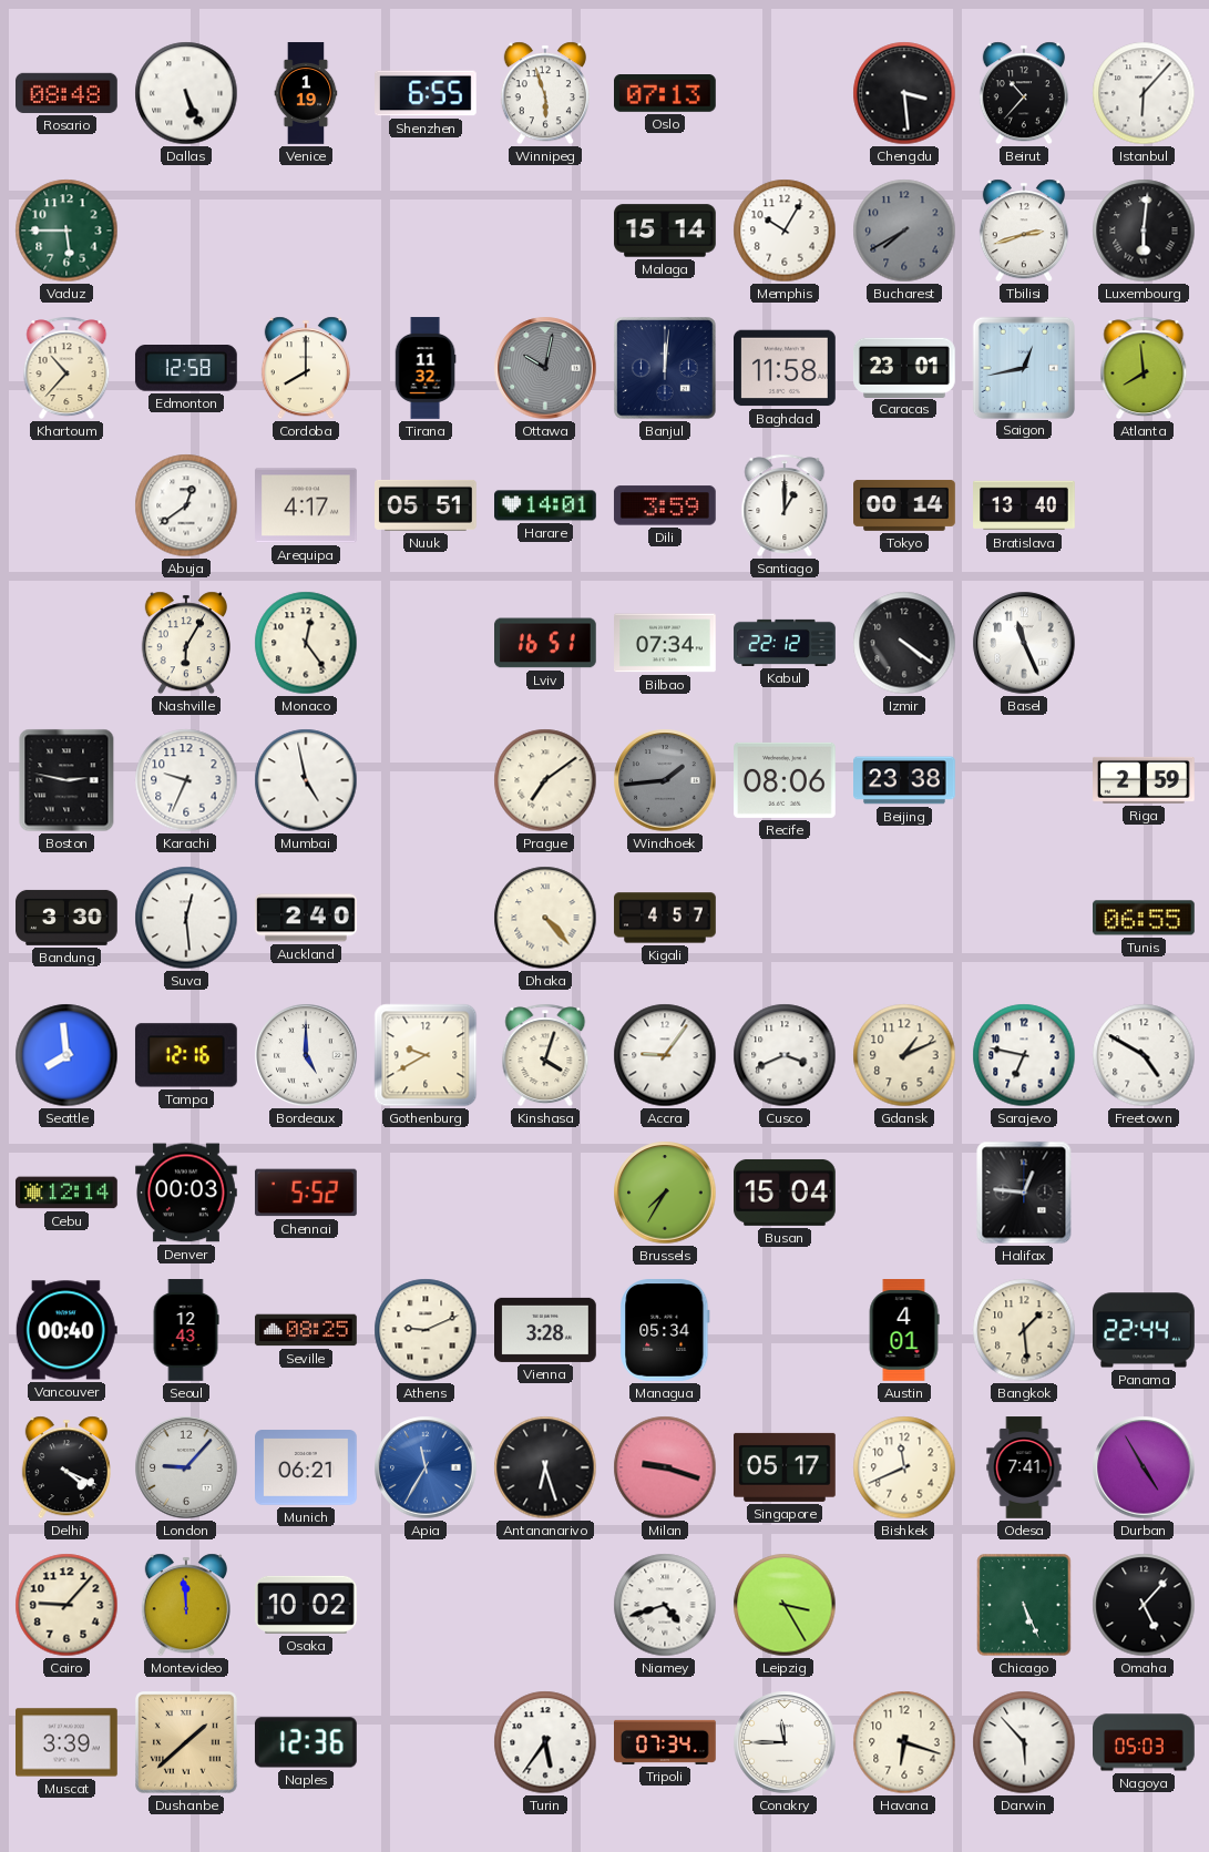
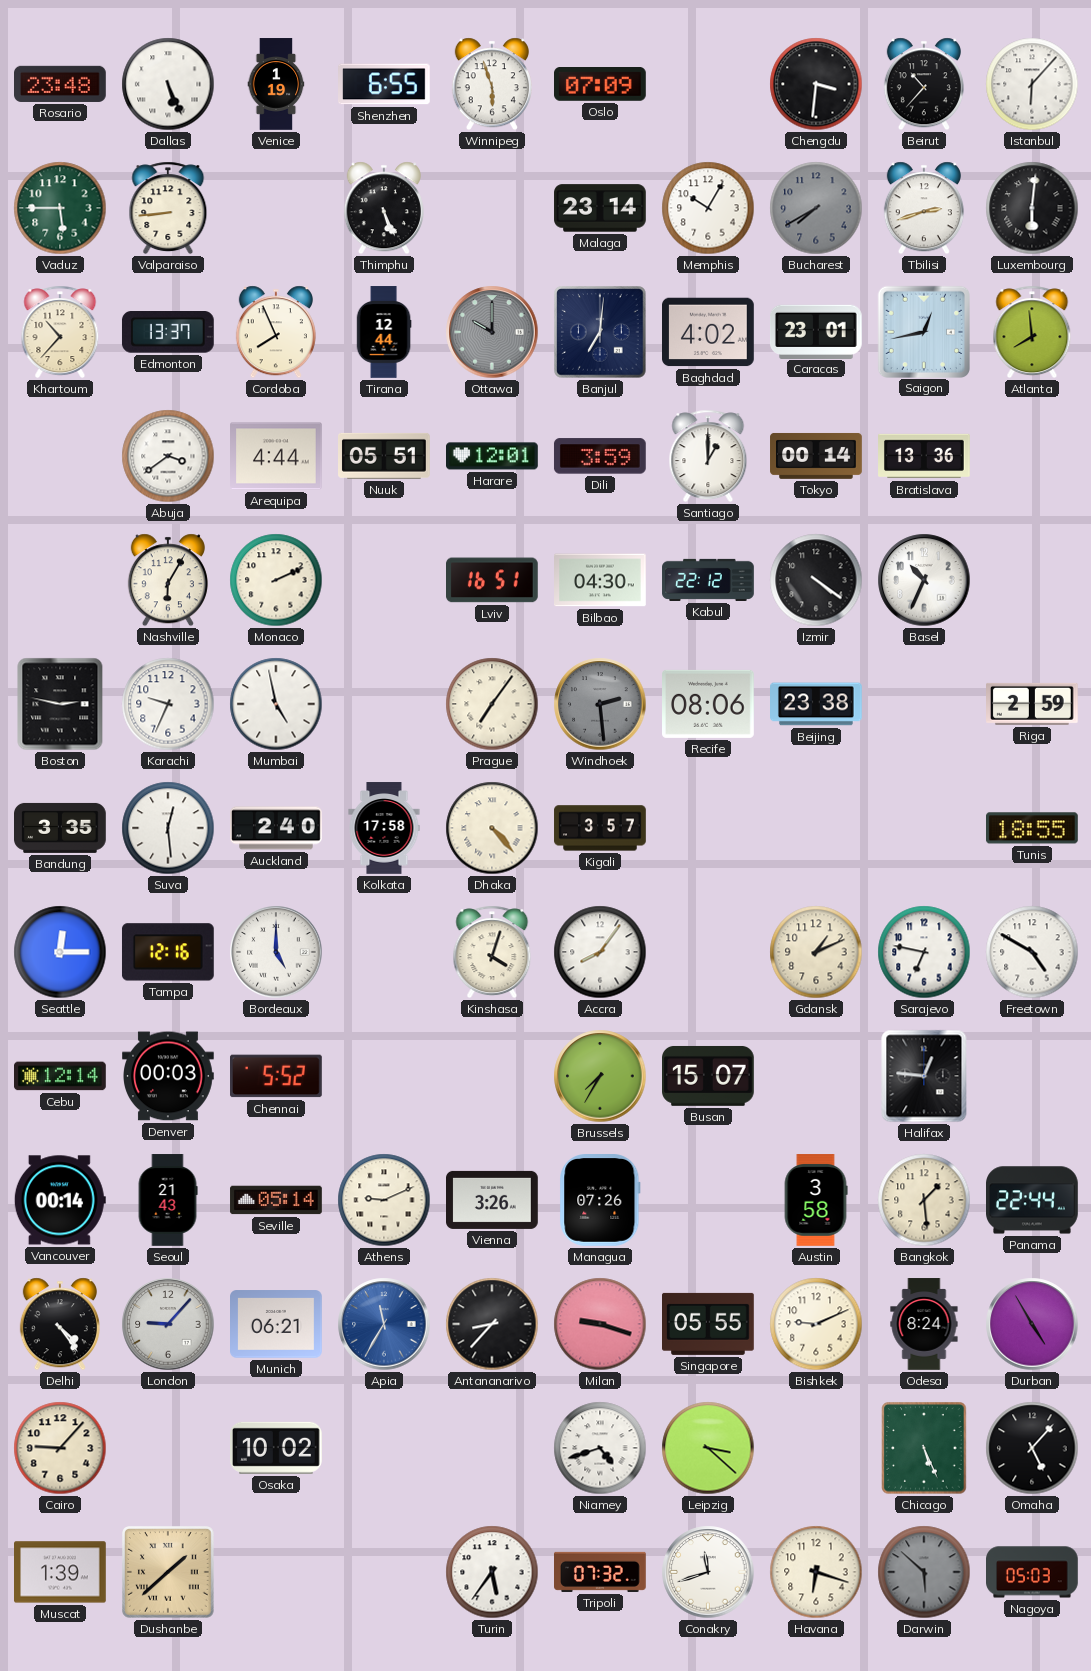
Rosario: 08:48 -> 23:48 (61, 84)
Oslo: 07:13 -> 07:09 (601, 85)
Chengdu: 3:29 -> 3:31 (816, 84)
Valparaiso: none -> 8:44 (168, 208)
Thimphu: none -> 5:26 (384, 208)
Malaga: 15:14 -> 23:14 (600, 208)
Edmonton: 12:58 -> 13:37 (168, 332)
Cordoba: 8:00 -> 7:56 (276, 332)
Tirana: 11:32 -> 12:44 (384, 332)
Ottawa: 10:02 -> 10:00 (492, 332)
Banjul: 12:01 -> 7:01 (601, 333)
Baghdad: 11:58 -> 4:02 (709, 332)
Abuja: 12:39 -> 3:39 (168, 456)
Arequipa: 4:17 -> 4:44 (277, 456)
Harare: 14:01 -> 12:01 (493, 456)
Bratislava: 13:40 -> 13:36 (924, 456)
Monaco: 12:24 -> 2:11 (276, 580)
Bilbao: 07:34 -> 04:30 (601, 580)
Basel: 11:26 -> 10:34 (924, 580)
Prague: 7:09 -> 7:06 (492, 704)
Windhoek: 1:44 -> 2:29 (600, 704)
Bandung: 3:30 -> 3:35 (61, 828)
Kolkata: none -> 17:58 (384, 828)
Kigali: 4:57 -> 3:57 (600, 828)
Tunis: 06:55 -> 18:55 (1033, 828)
Seattle: 7:59 -> 12:15 (60, 952)
Gothenburg: 9:40 -> none (426, 1055)
Accra: 9:06 -> 8:06 (600, 952)
Cusco: 3:41 -> none (785, 1055)
Busan: 15:04 -> 15:07 (709, 1076)
Vancouver: 00:40 -> 00:14 (60, 1200)
Seoul: 12:43 -> 21:43 (168, 1200)
Seville: 08:25 -> 05:14 (276, 1200)
Vienna: 3:28 -> 3:26 (493, 1200)
Managua: 05:34 -> 07:26 (600, 1201)
Austin: 4:01 -> 3:58 (816, 1200)
Delhi: 4:19 -> 4:24 (60, 1324)
Antananarivo: 6:27 -> 8:37 (492, 1324)
Singapore: 05:17 -> 05:55 (709, 1324)
Bishkek: 11:41 -> 9:11 (816, 1324)
Odesa: 7:41 -> 8:24 (924, 1324)
Montevideo: 11:59 -> none (186, 1605)
Leipzig: 3:25 -> 3:22 (708, 1448)
Muscat: 3:39 -> 1:39 (60, 1572)
Naples: 12:36 -> none (306, 1742)
Tripoli: 07:34 -> 07:32 (601, 1572)
Conakry: 11:45 -> 11:42 (708, 1572)
Darwin: 5:53 -> 5:52 (924, 1572)
Darwin dial: white -> grey (924, 1572)
